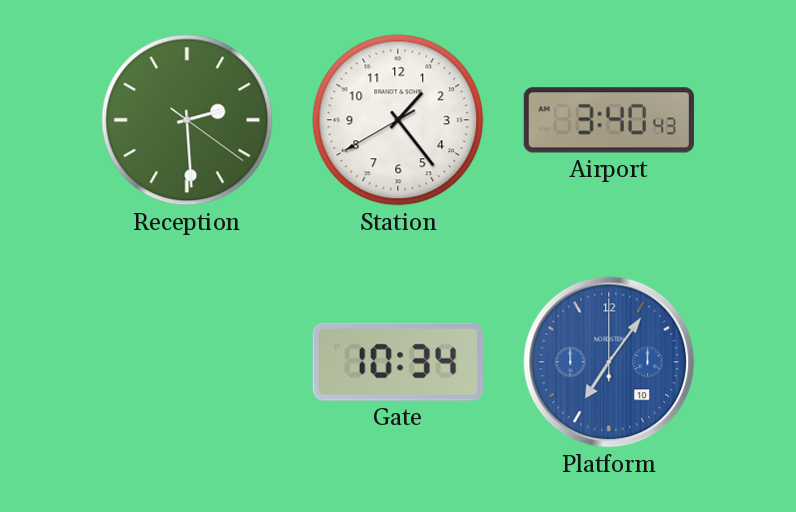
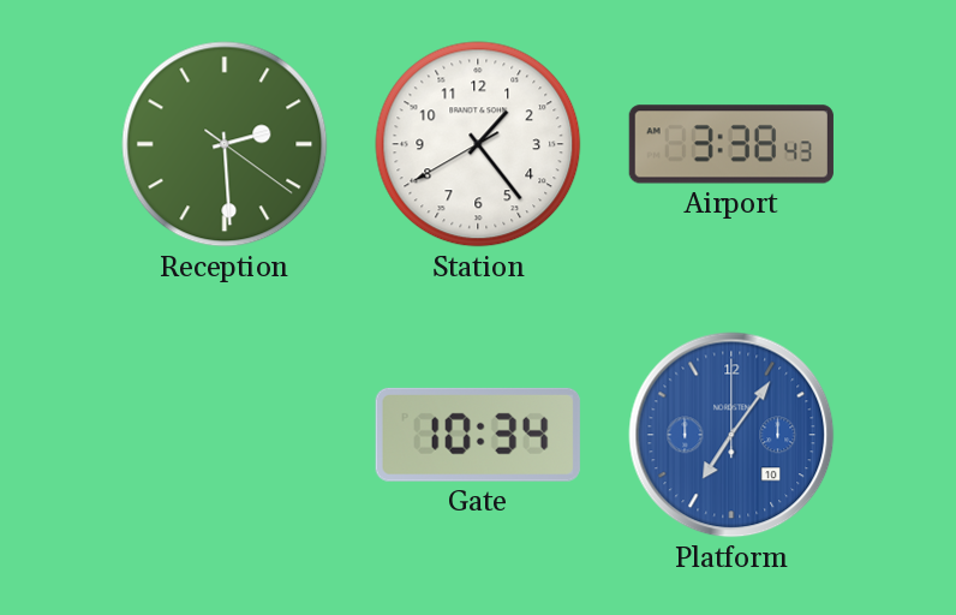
Airport: 3:40 -> 3:38 (731, 144)
